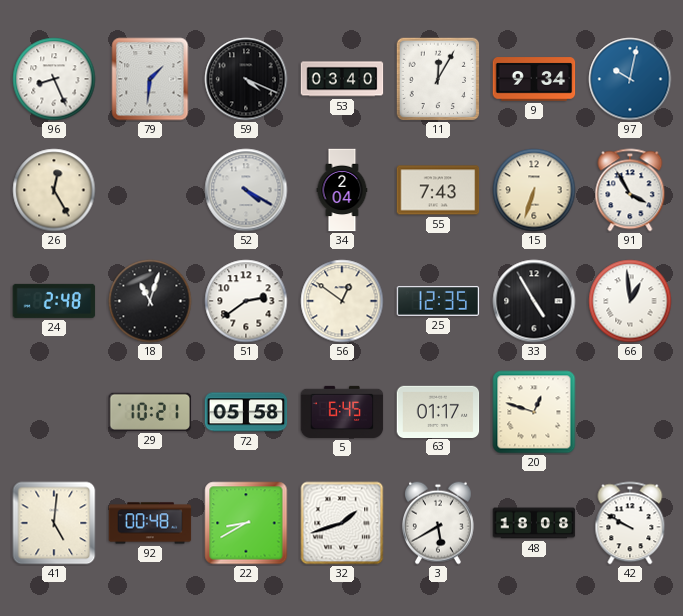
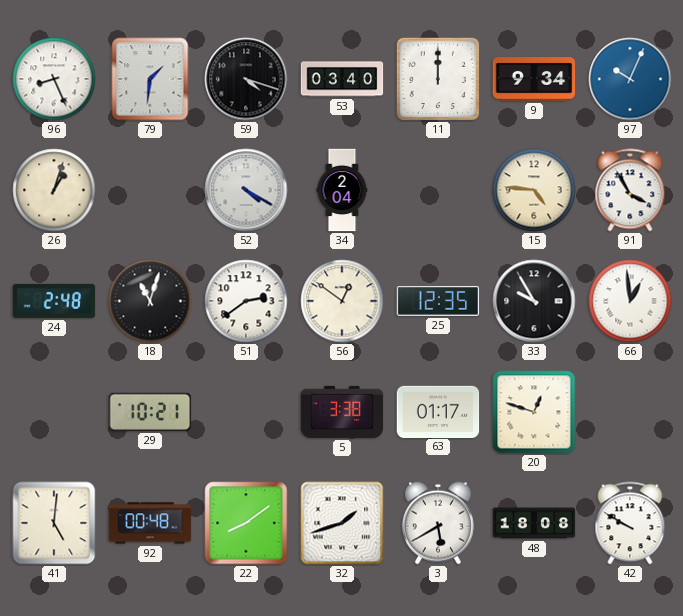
59: 4:19 -> 4:18 (246, 79)
11: 12:05 -> 12:00 (438, 79)
97: 10:02 -> 10:04 (630, 79)
26: 12:25 -> 1:03 (54, 190)
55: 7:43 -> none (438, 190)
15: 6:33 -> 4:46 (534, 190)
33: 4:55 -> 9:55 (534, 301)
72: 05:58 -> none (246, 412)
5: 6:45 -> 3:38 (342, 412)
22: 8:40 -> 8:09 (246, 523)
